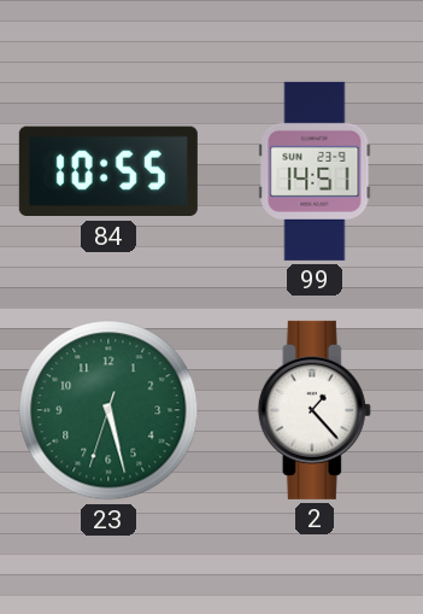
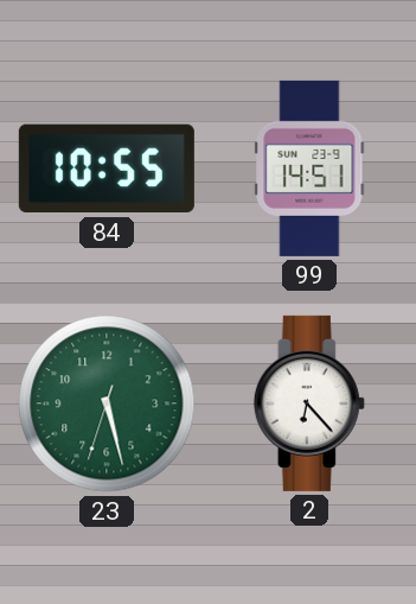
2: 1:23 -> 6:23 (309, 403)
